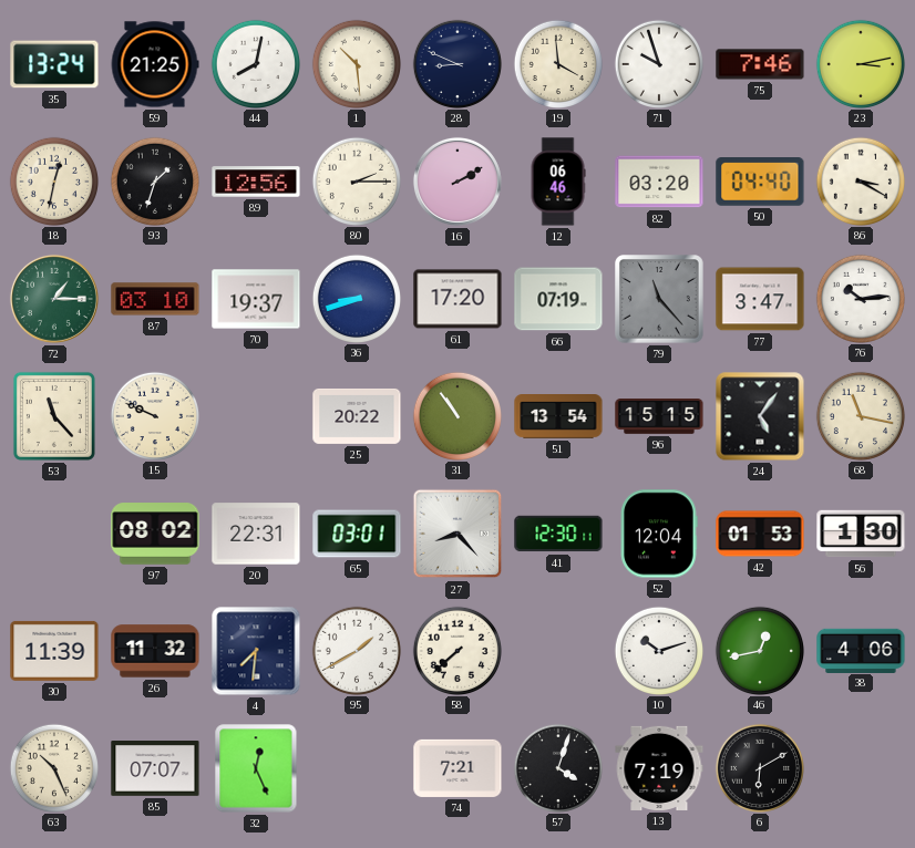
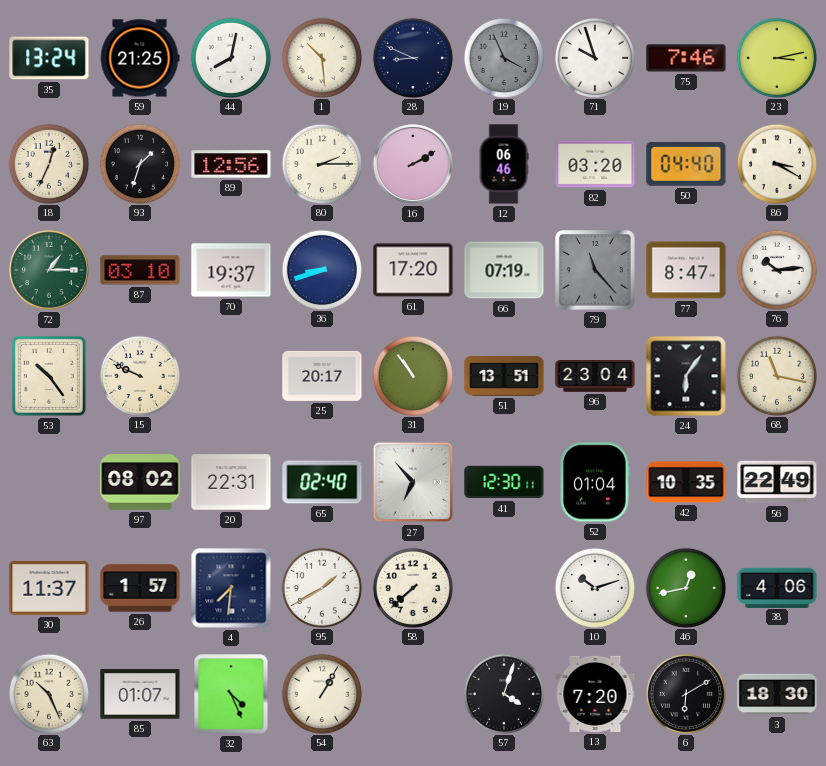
19: 3:59 -> 3:56 (503, 57)
19 dial: cream -> grey (503, 57)
18: 12:32 -> 12:34 (48, 163)
77: 3:47 -> 8:47 (686, 270)
53: 11:23 -> 10:24 (49, 376)
25: 20:22 -> 20:17 (322, 376)
51: 13:54 -> 13:51 (504, 377)
96: 15:15 -> 23:04 (595, 376)
24: 5:06 -> 6:06 (686, 376)
65: 03:01 -> 02:40 (322, 482)
27: 8:23 -> 6:53 (413, 482)
52: 12:04 -> 01:04 (595, 482)
42: 01:53 -> 10:35 (686, 482)
56: 1:30 -> 22:49 (777, 482)
30: 11:39 -> 11:37 (49, 588)
26: 11:32 -> 1:57 (140, 588)
85: 07:07 -> 01:07 (140, 695)
32: 12:26 -> 4:26 (231, 694)
54: none -> 1:05 (321, 693)
74: 7:21 -> none (457, 768)
13: 7:19 -> 7:20 (595, 694)
3: none -> 18:30 (777, 694)
